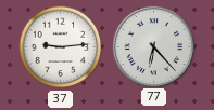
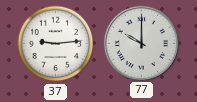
77: 6:23 -> 10:00 (141, 43)
